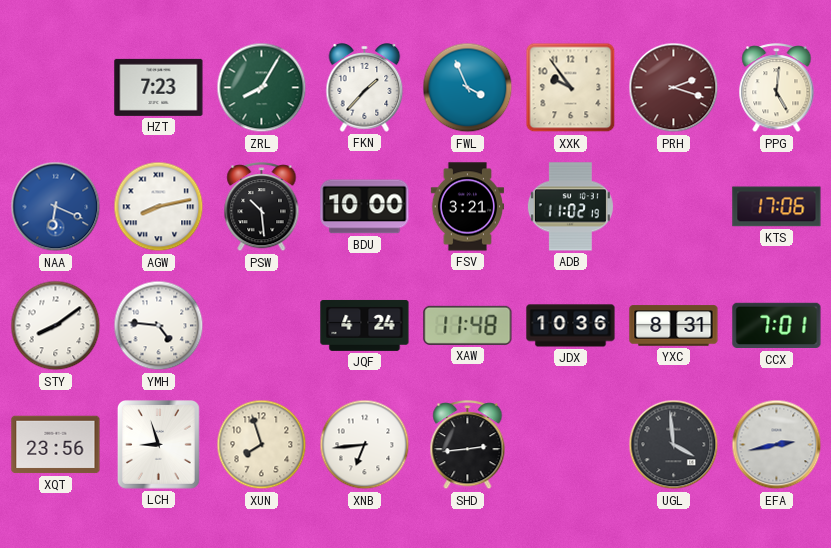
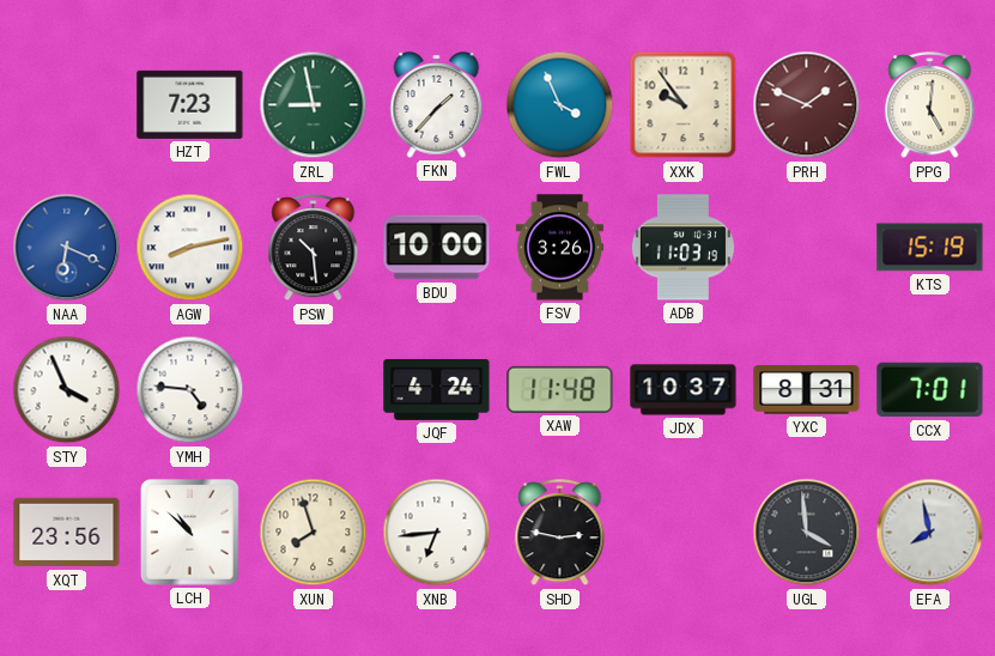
ZRL: 8:05 -> 8:58 (314, 105)
PRH: 2:18 -> 1:49 (807, 105)
FSV: 3:21 -> 3:26 (559, 248)
ADB: 11:02 -> 11:03 (682, 248)
KTS: 17:06 -> 15:19 (930, 248)
STY: 8:09 -> 3:56 (67, 390)
JDX: 10:36 -> 10:37 (684, 390)
LCH: 8:57 -> 10:52 (190, 533)
SHD: 2:44 -> 2:47 (560, 533)
EFA: 2:43 -> 7:58 (930, 533)
